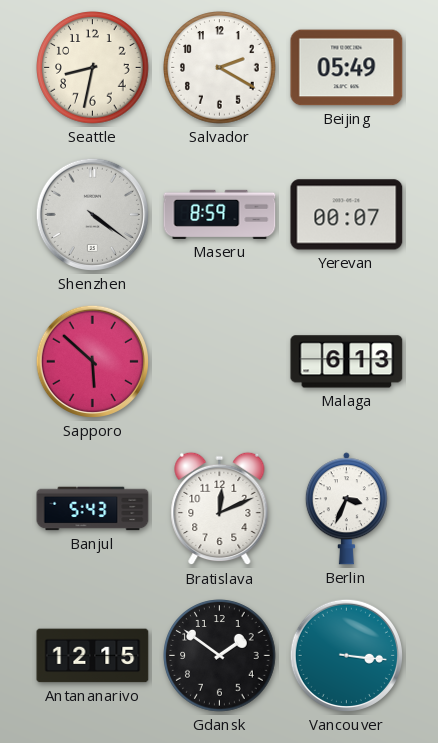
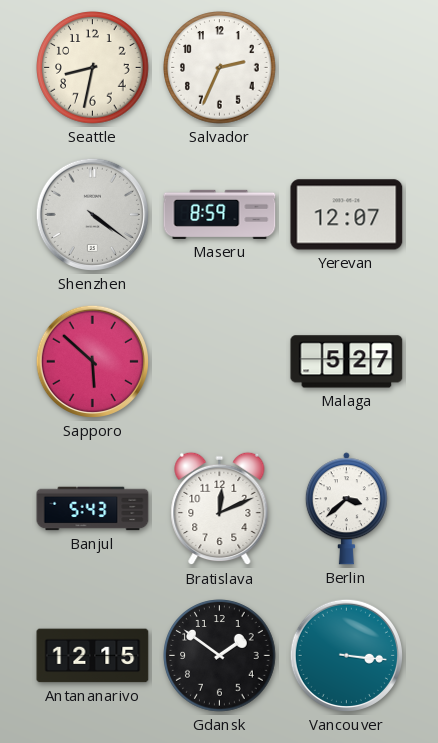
Salvador: 2:20 -> 2:34 (220, 68)
Beijing: 05:49 -> none (347, 68)
Yerevan: 00:07 -> 12:07 (347, 215)
Malaga: 6:13 -> 5:27 (347, 362)
Berlin: 3:34 -> 3:38 (346, 509)
